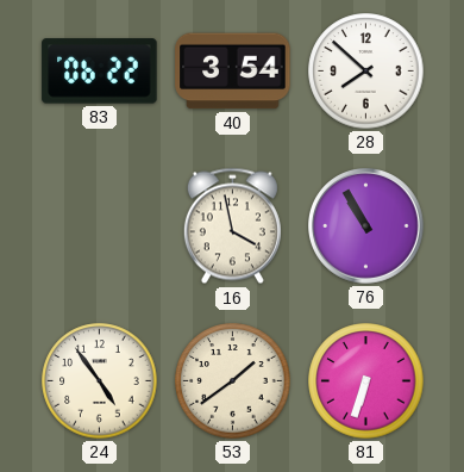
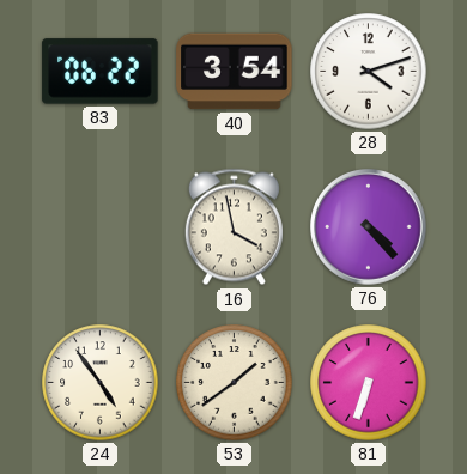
28: 7:52 -> 4:12 (369, 72)
76: 10:55 -> 4:23 (369, 227)
